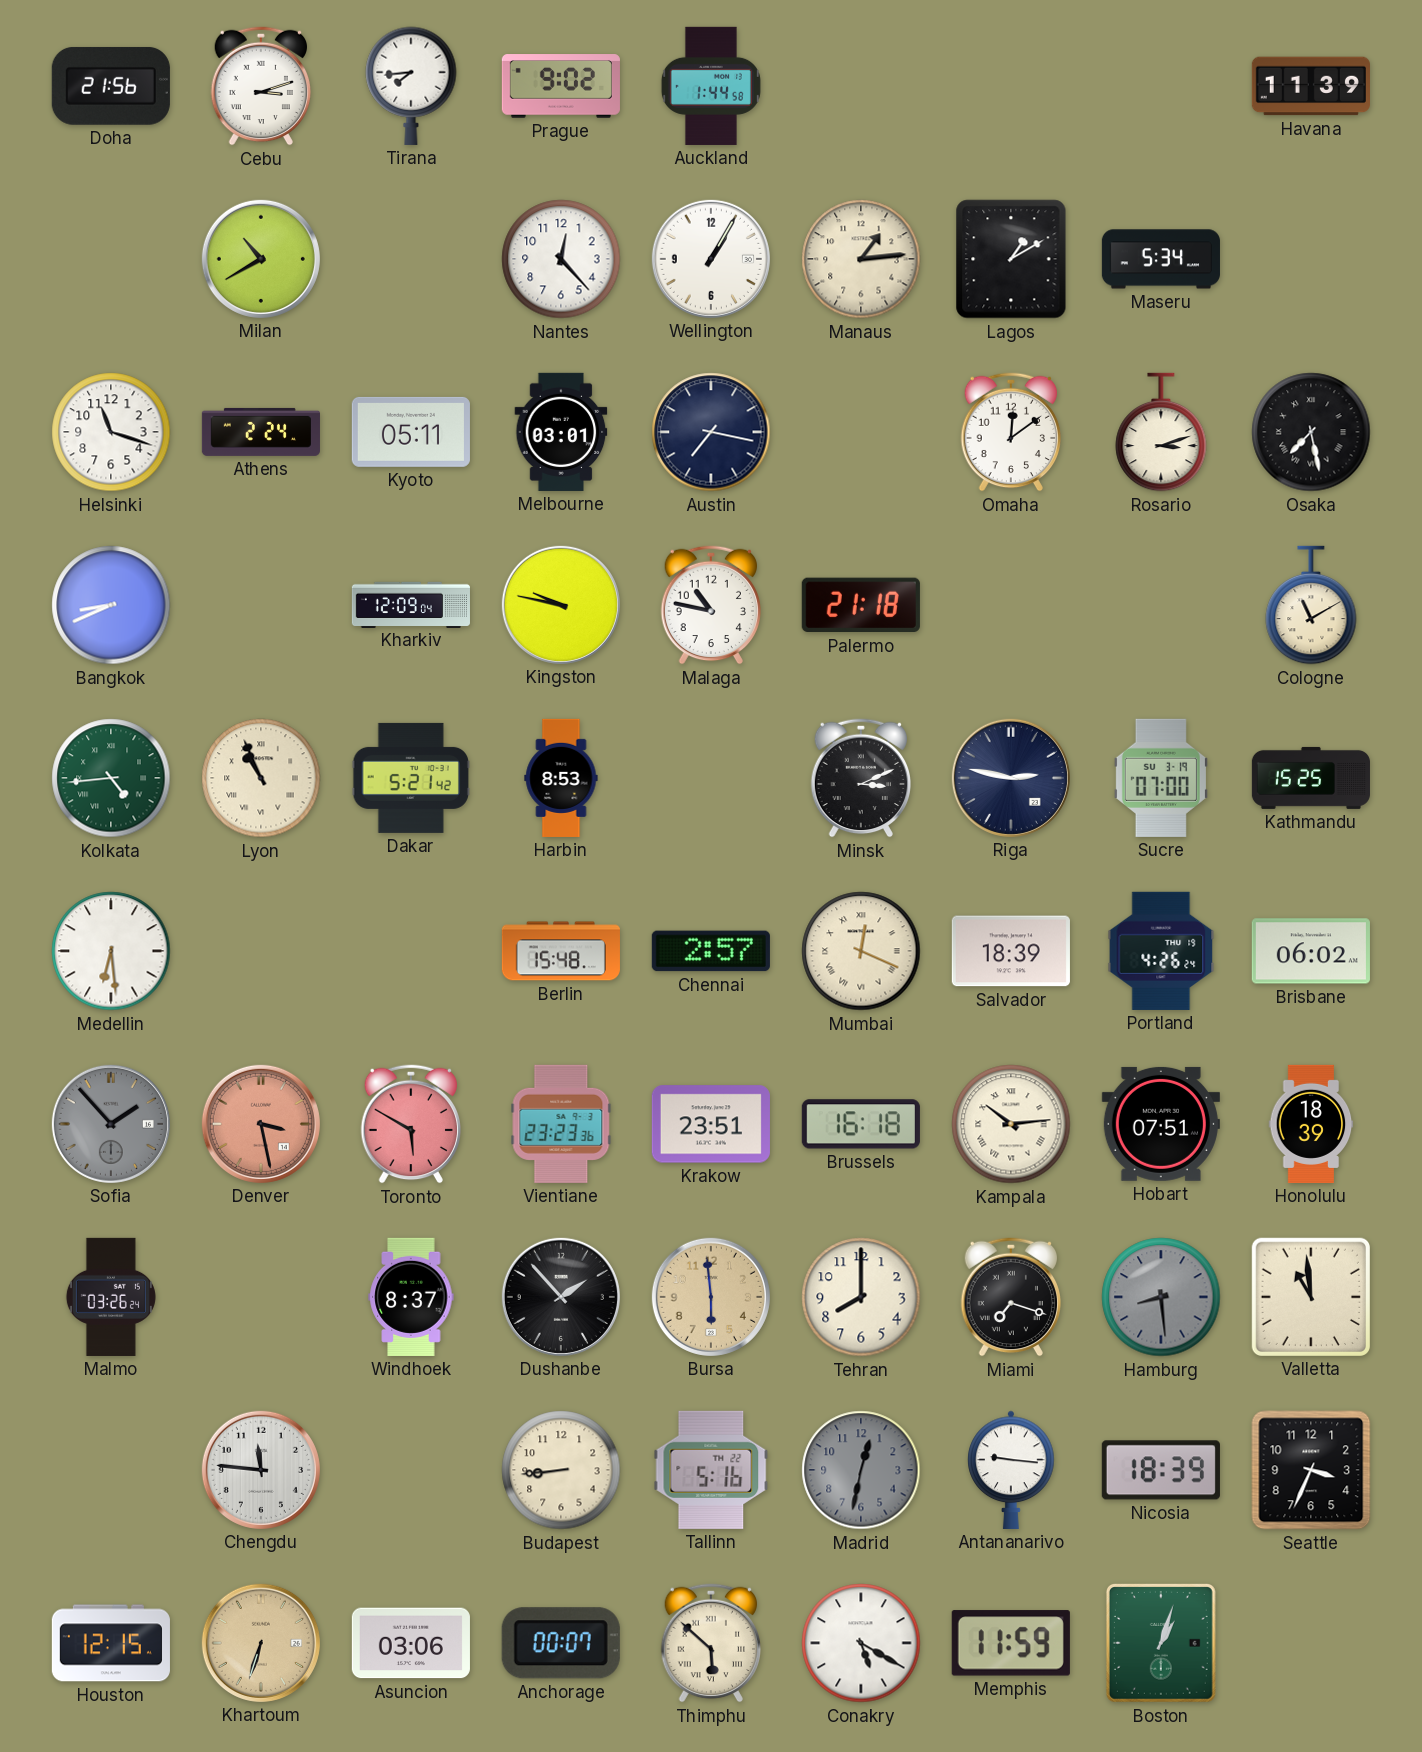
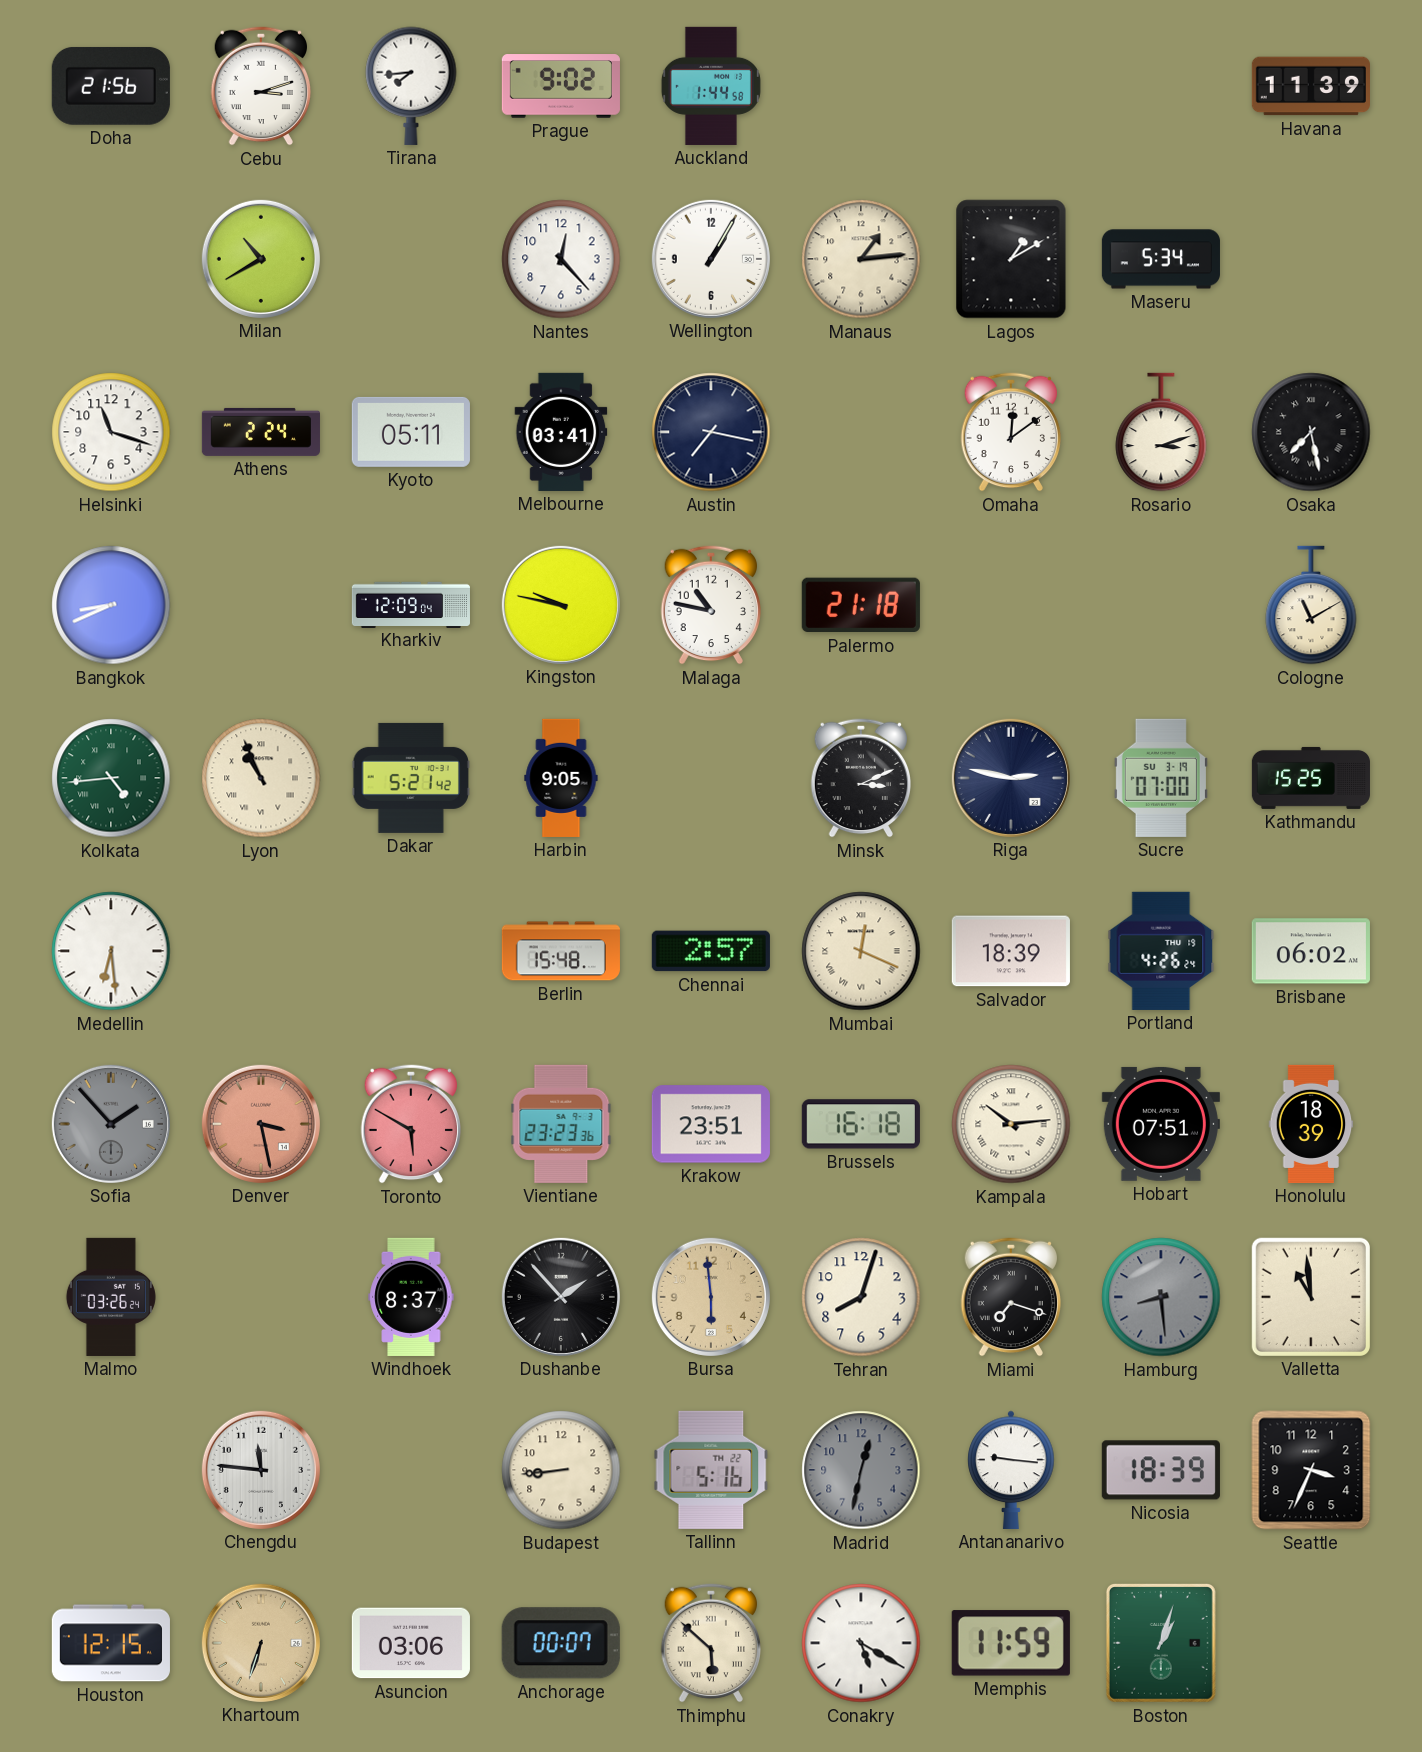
Melbourne: 03:01 -> 03:41 (561, 432)
Harbin: 8:53 -> 9:05 (561, 778)
Tehran: 8:00 -> 8:03 (861, 1297)
